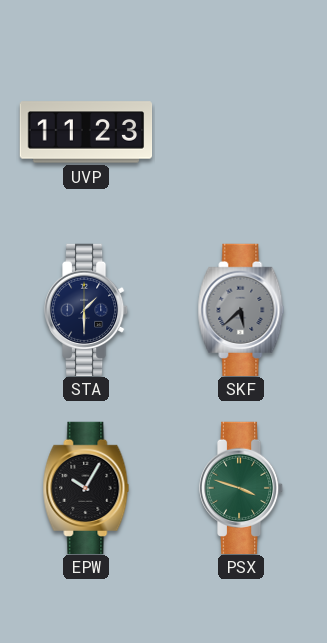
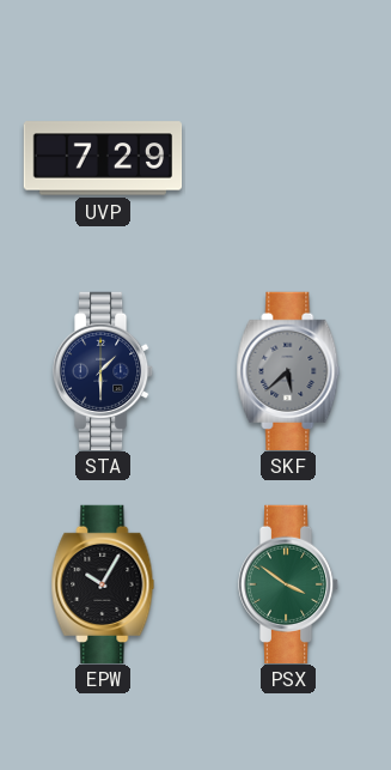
UVP: 11:23 -> 7:29 (103, 158)
PSX: 3:48 -> 3:51 (288, 583)
